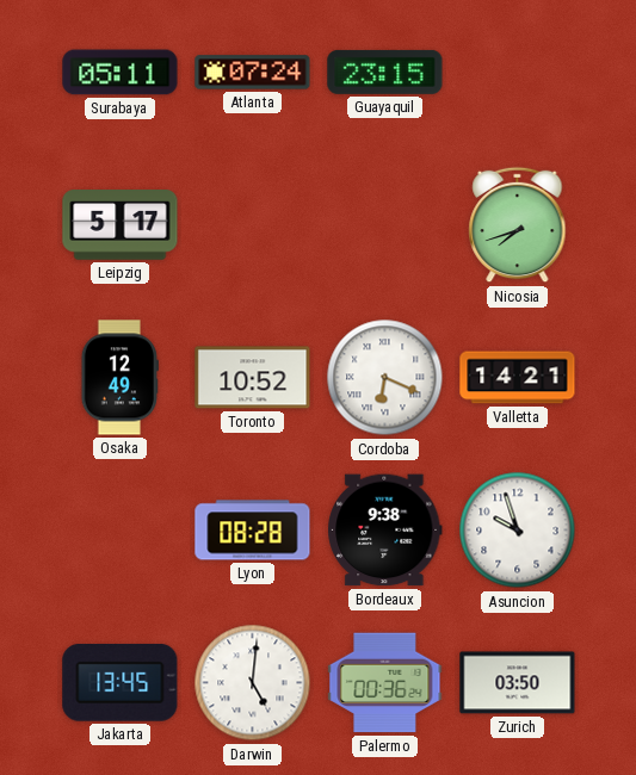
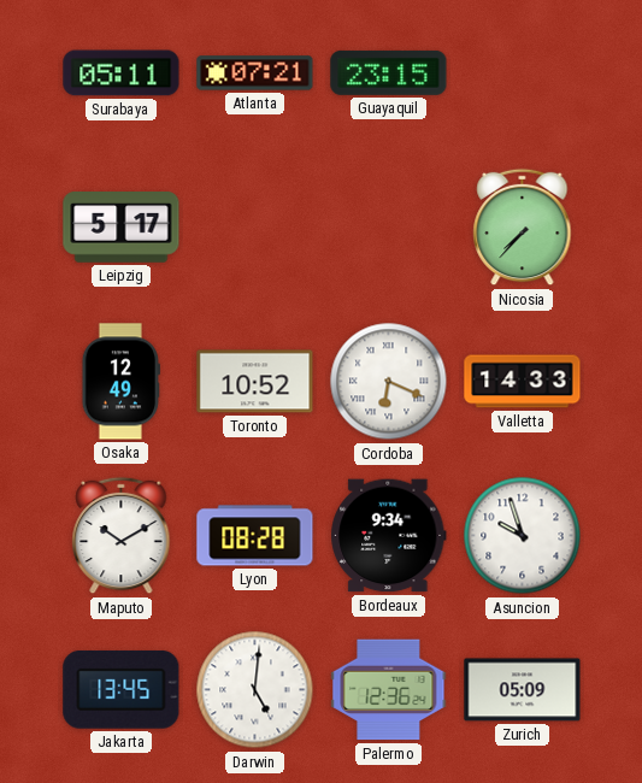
Atlanta: 07:24 -> 07:21 (255, 73)
Nicosia: 7:42 -> 7:37 (523, 228)
Valletta: 14:21 -> 14:33 (523, 382)
Maputo: none -> 10:10 (122, 536)
Bordeaux: 9:38 -> 9:34 (389, 536)
Palermo: 00:36 -> 12:36 (389, 690)
Zurich: 03:50 -> 05:09 (523, 690)
